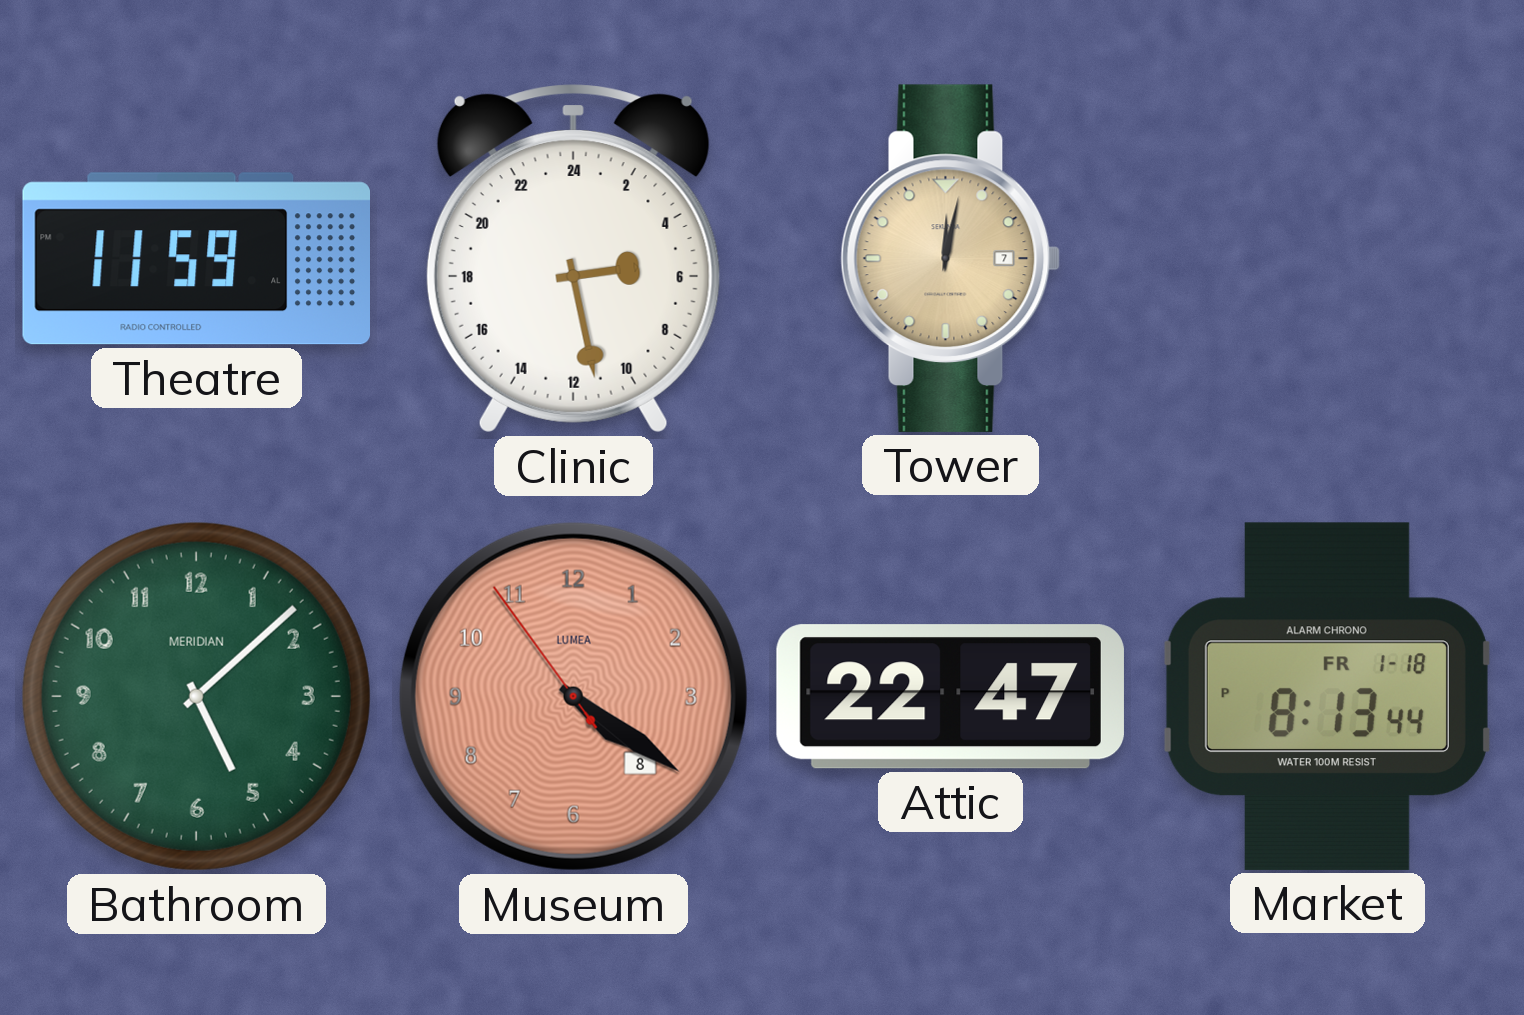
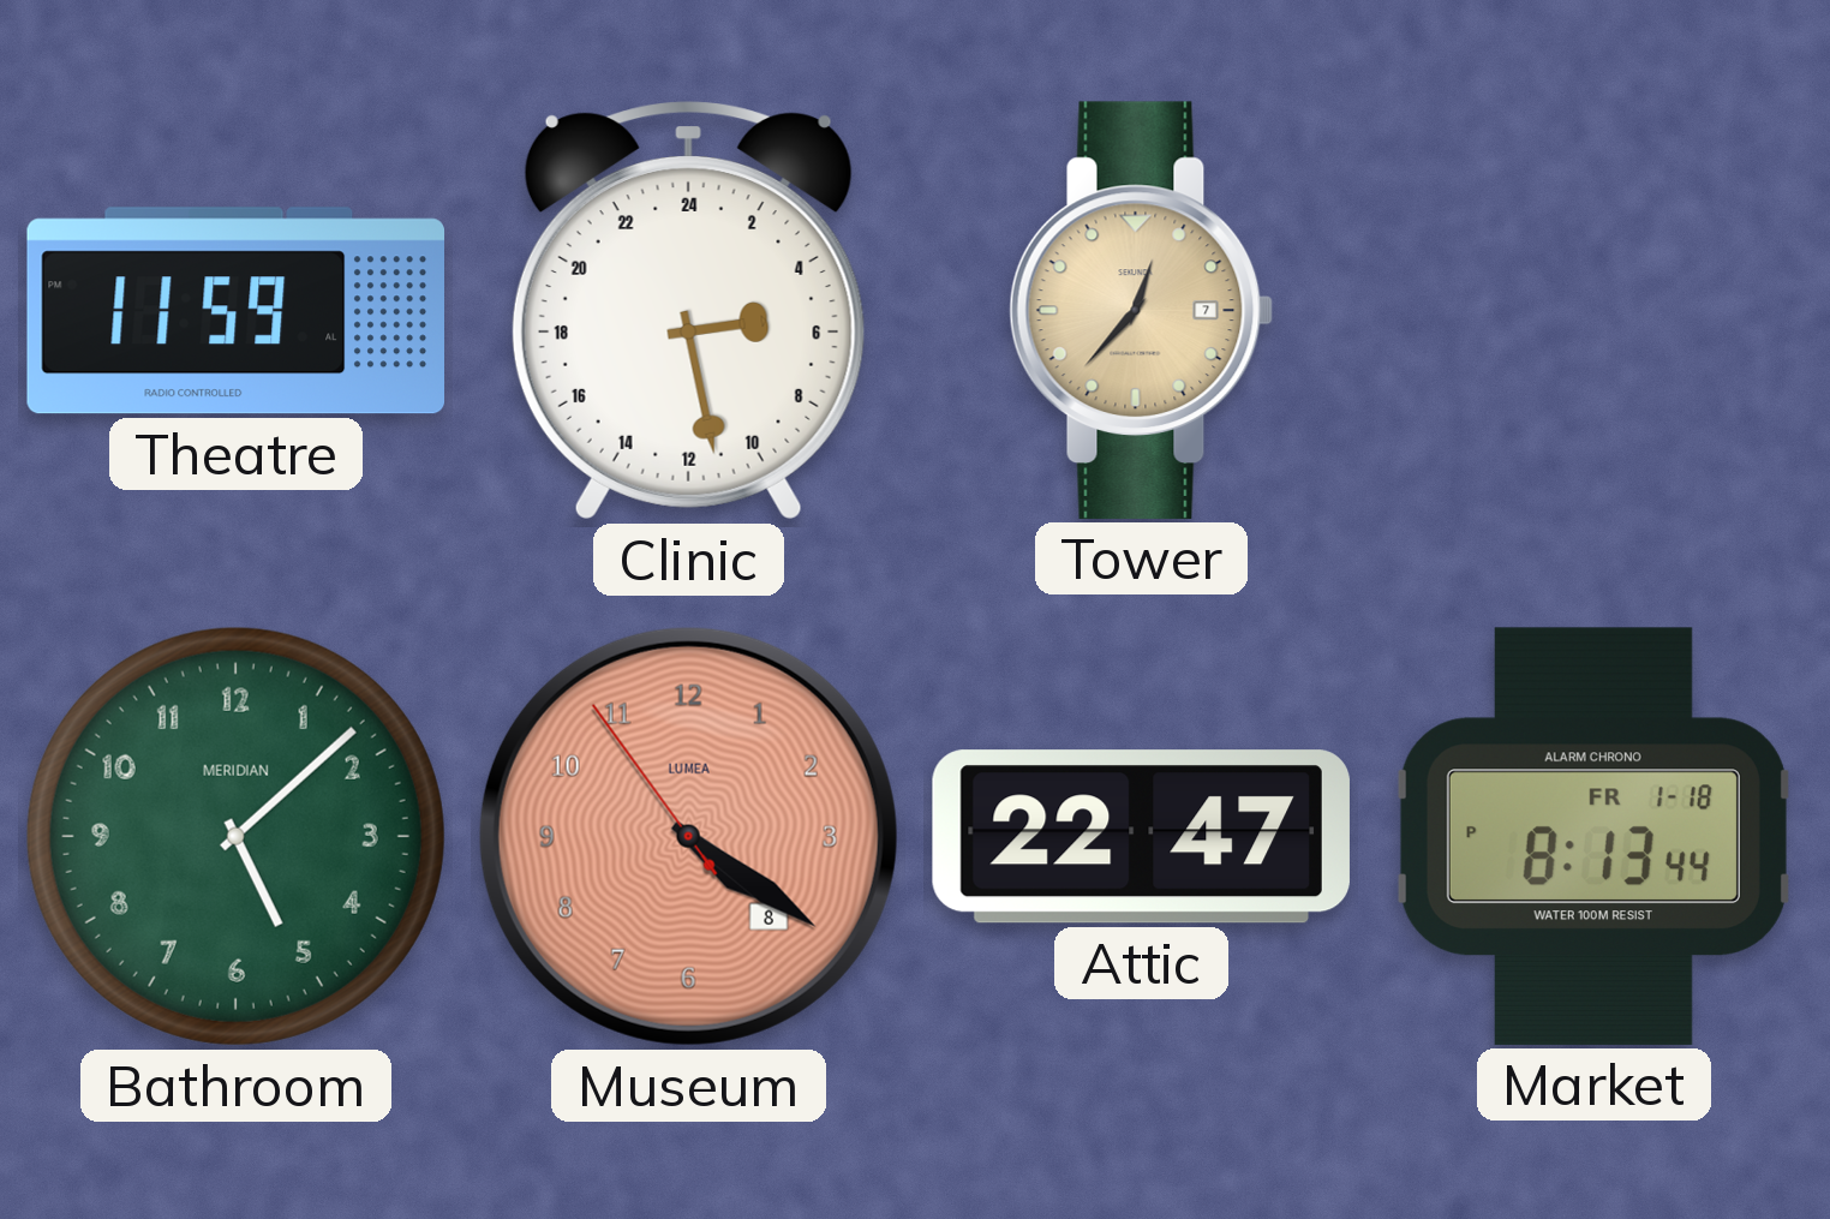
Tower: 12:02 -> 12:37 (1142, 310)
